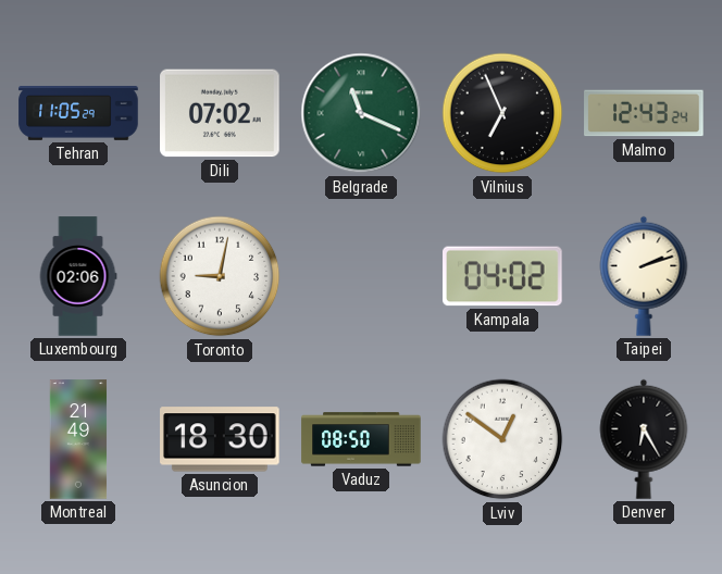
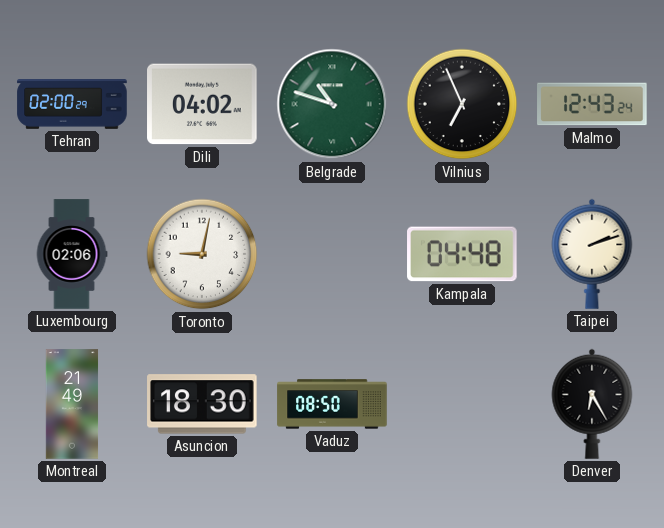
Tehran: 11:05 -> 02:00 (72, 105)
Dili: 07:02 -> 04:02 (202, 104)
Belgrade: 11:19 -> 10:48 (332, 104)
Kampala: 04:02 -> 04:48 (462, 254)
Lviv: 12:51 -> none (502, 439)
